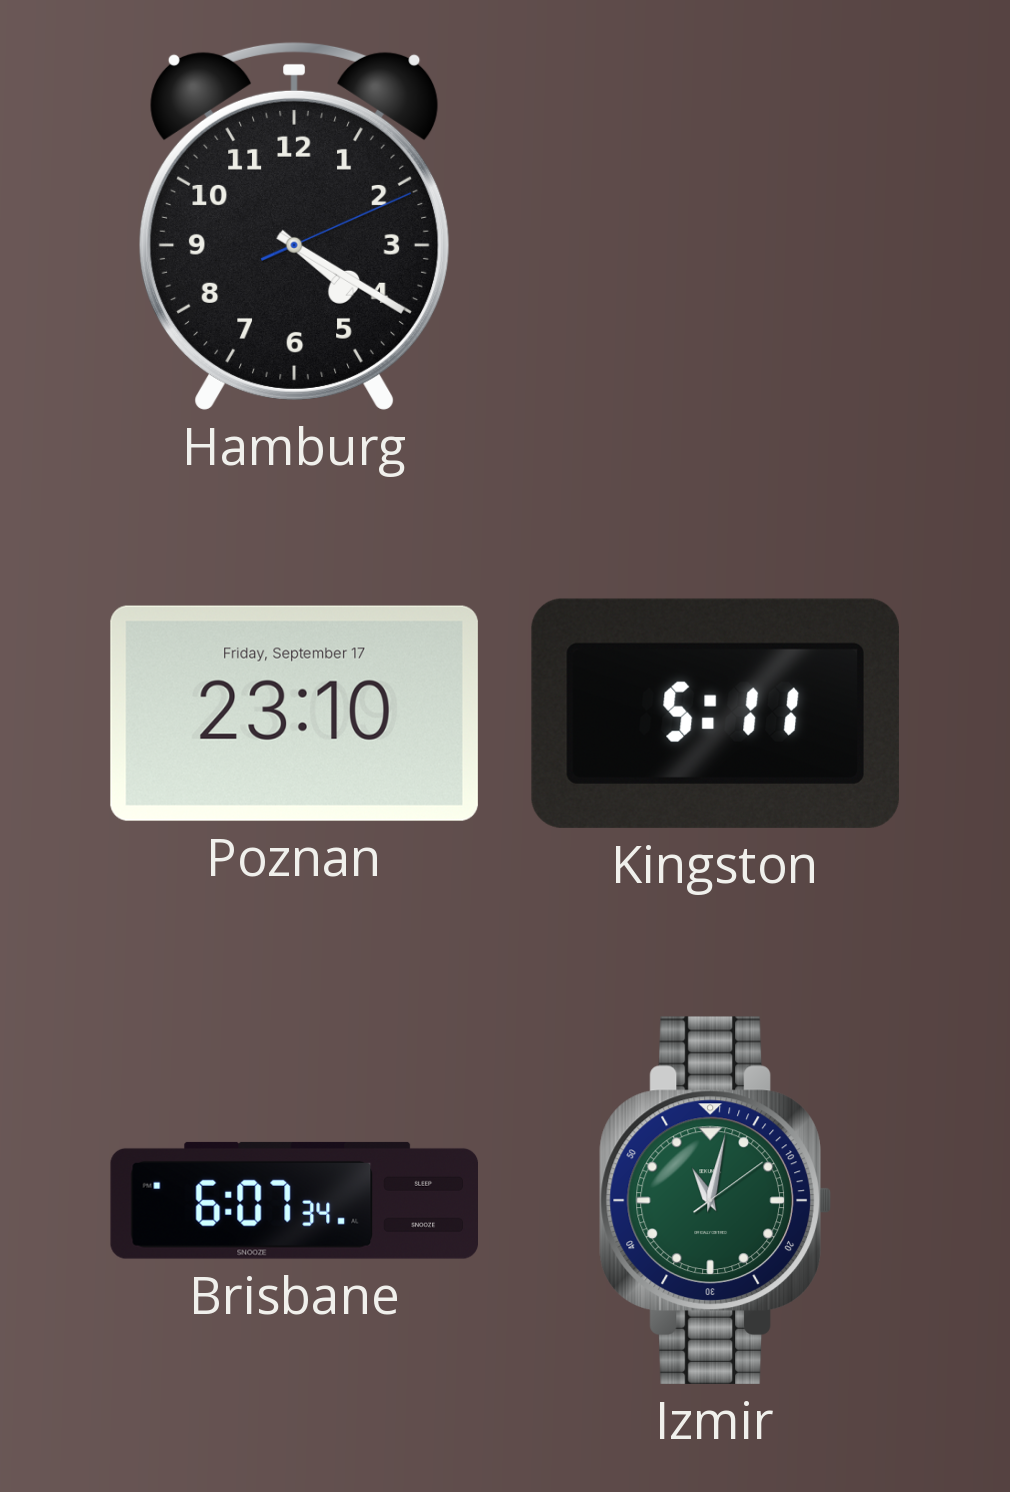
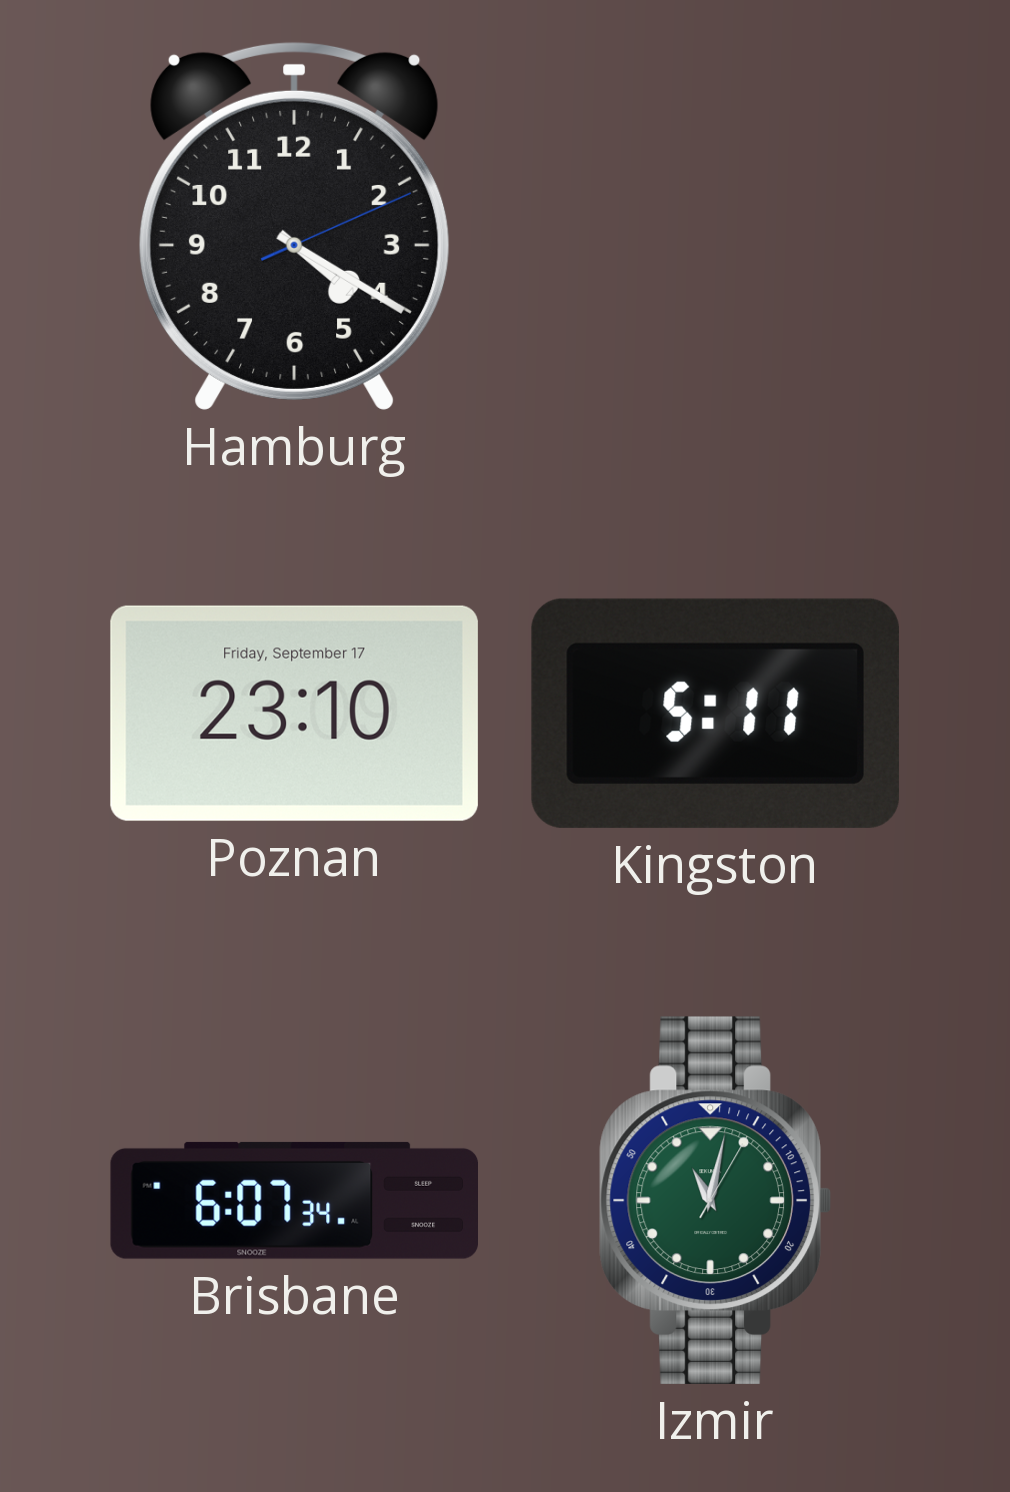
Izmir: 11:02:09 -> 11:02:05 (715, 1200)
